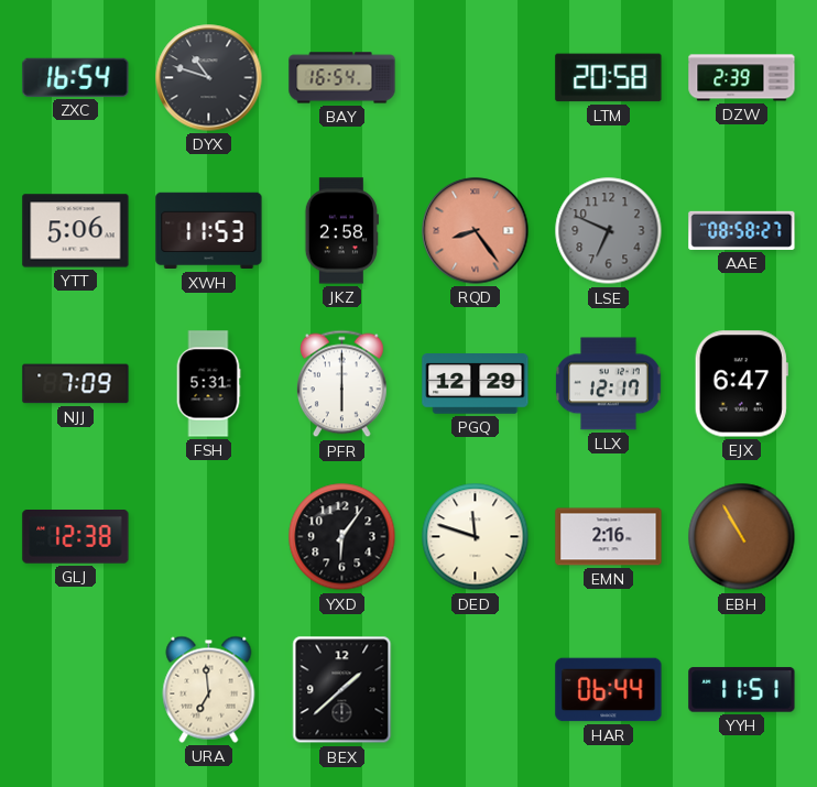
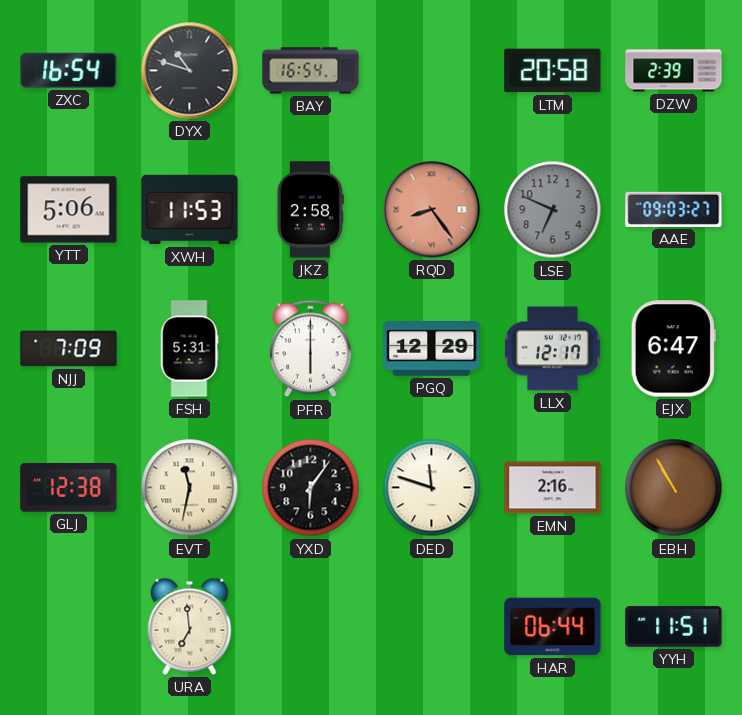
AAE: 08:58 -> 09:03 (674, 209)
EVT: none -> 11:32 (190, 488)
BEX: 1:38 -> none (342, 690)
